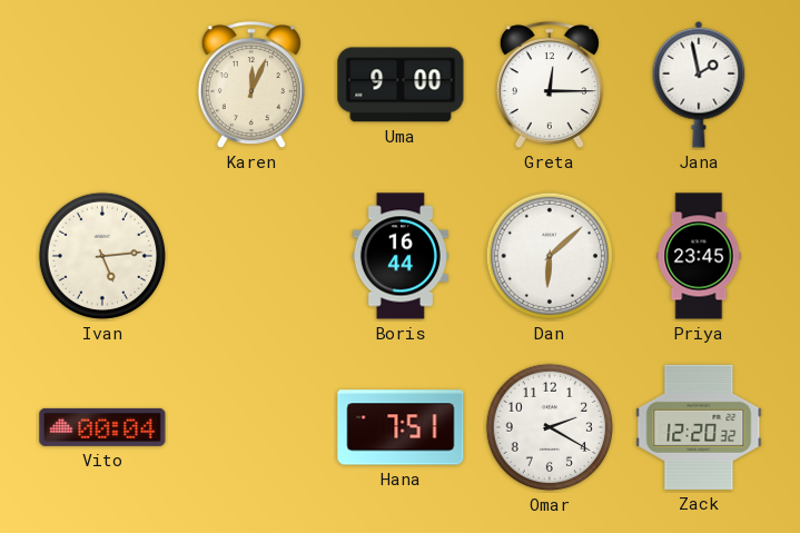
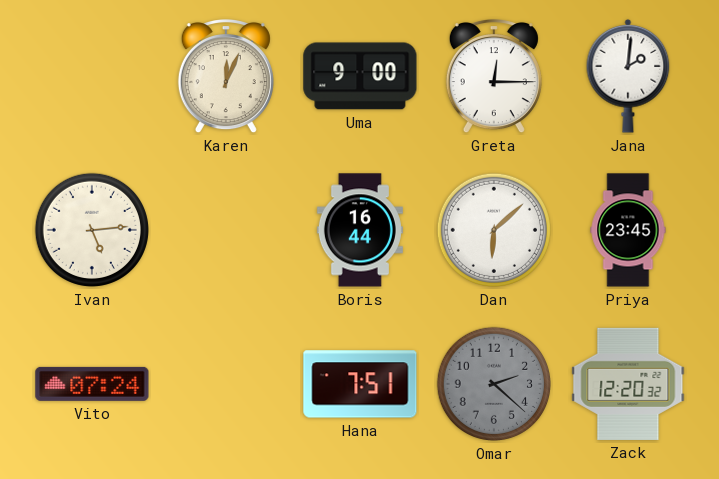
Jana: 1:58 -> 2:01 (628, 76)
Vito: 00:04 -> 07:24 (92, 384)
Omar: 2:20 -> 2:22 (494, 384)
Omar dial: white -> grey (494, 384)
